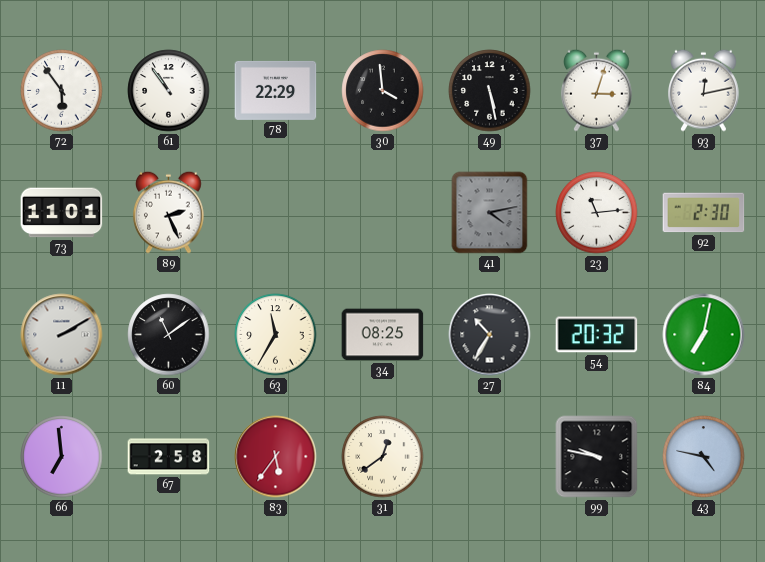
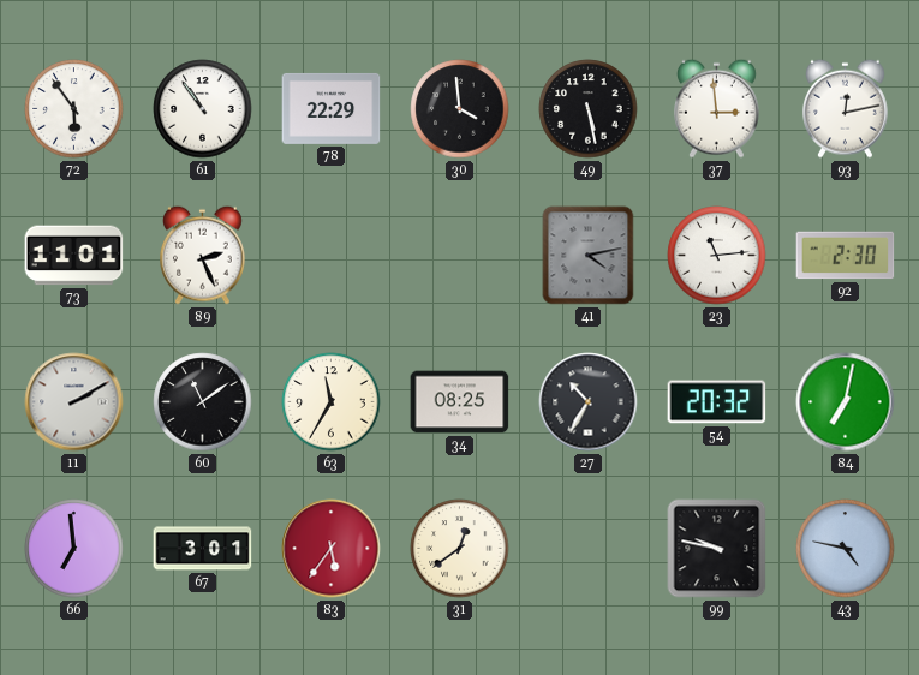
37: 3:03 -> 2:59 (717, 108)
67: 2:58 -> 3:01 (203, 549)
